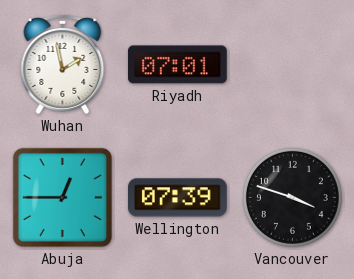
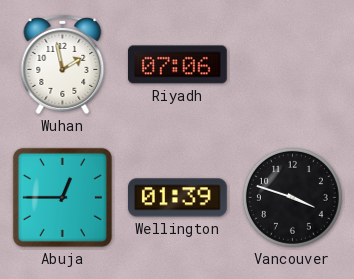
Riyadh: 07:01 -> 07:06 (178, 65)
Wellington: 07:39 -> 01:39 (178, 198)
